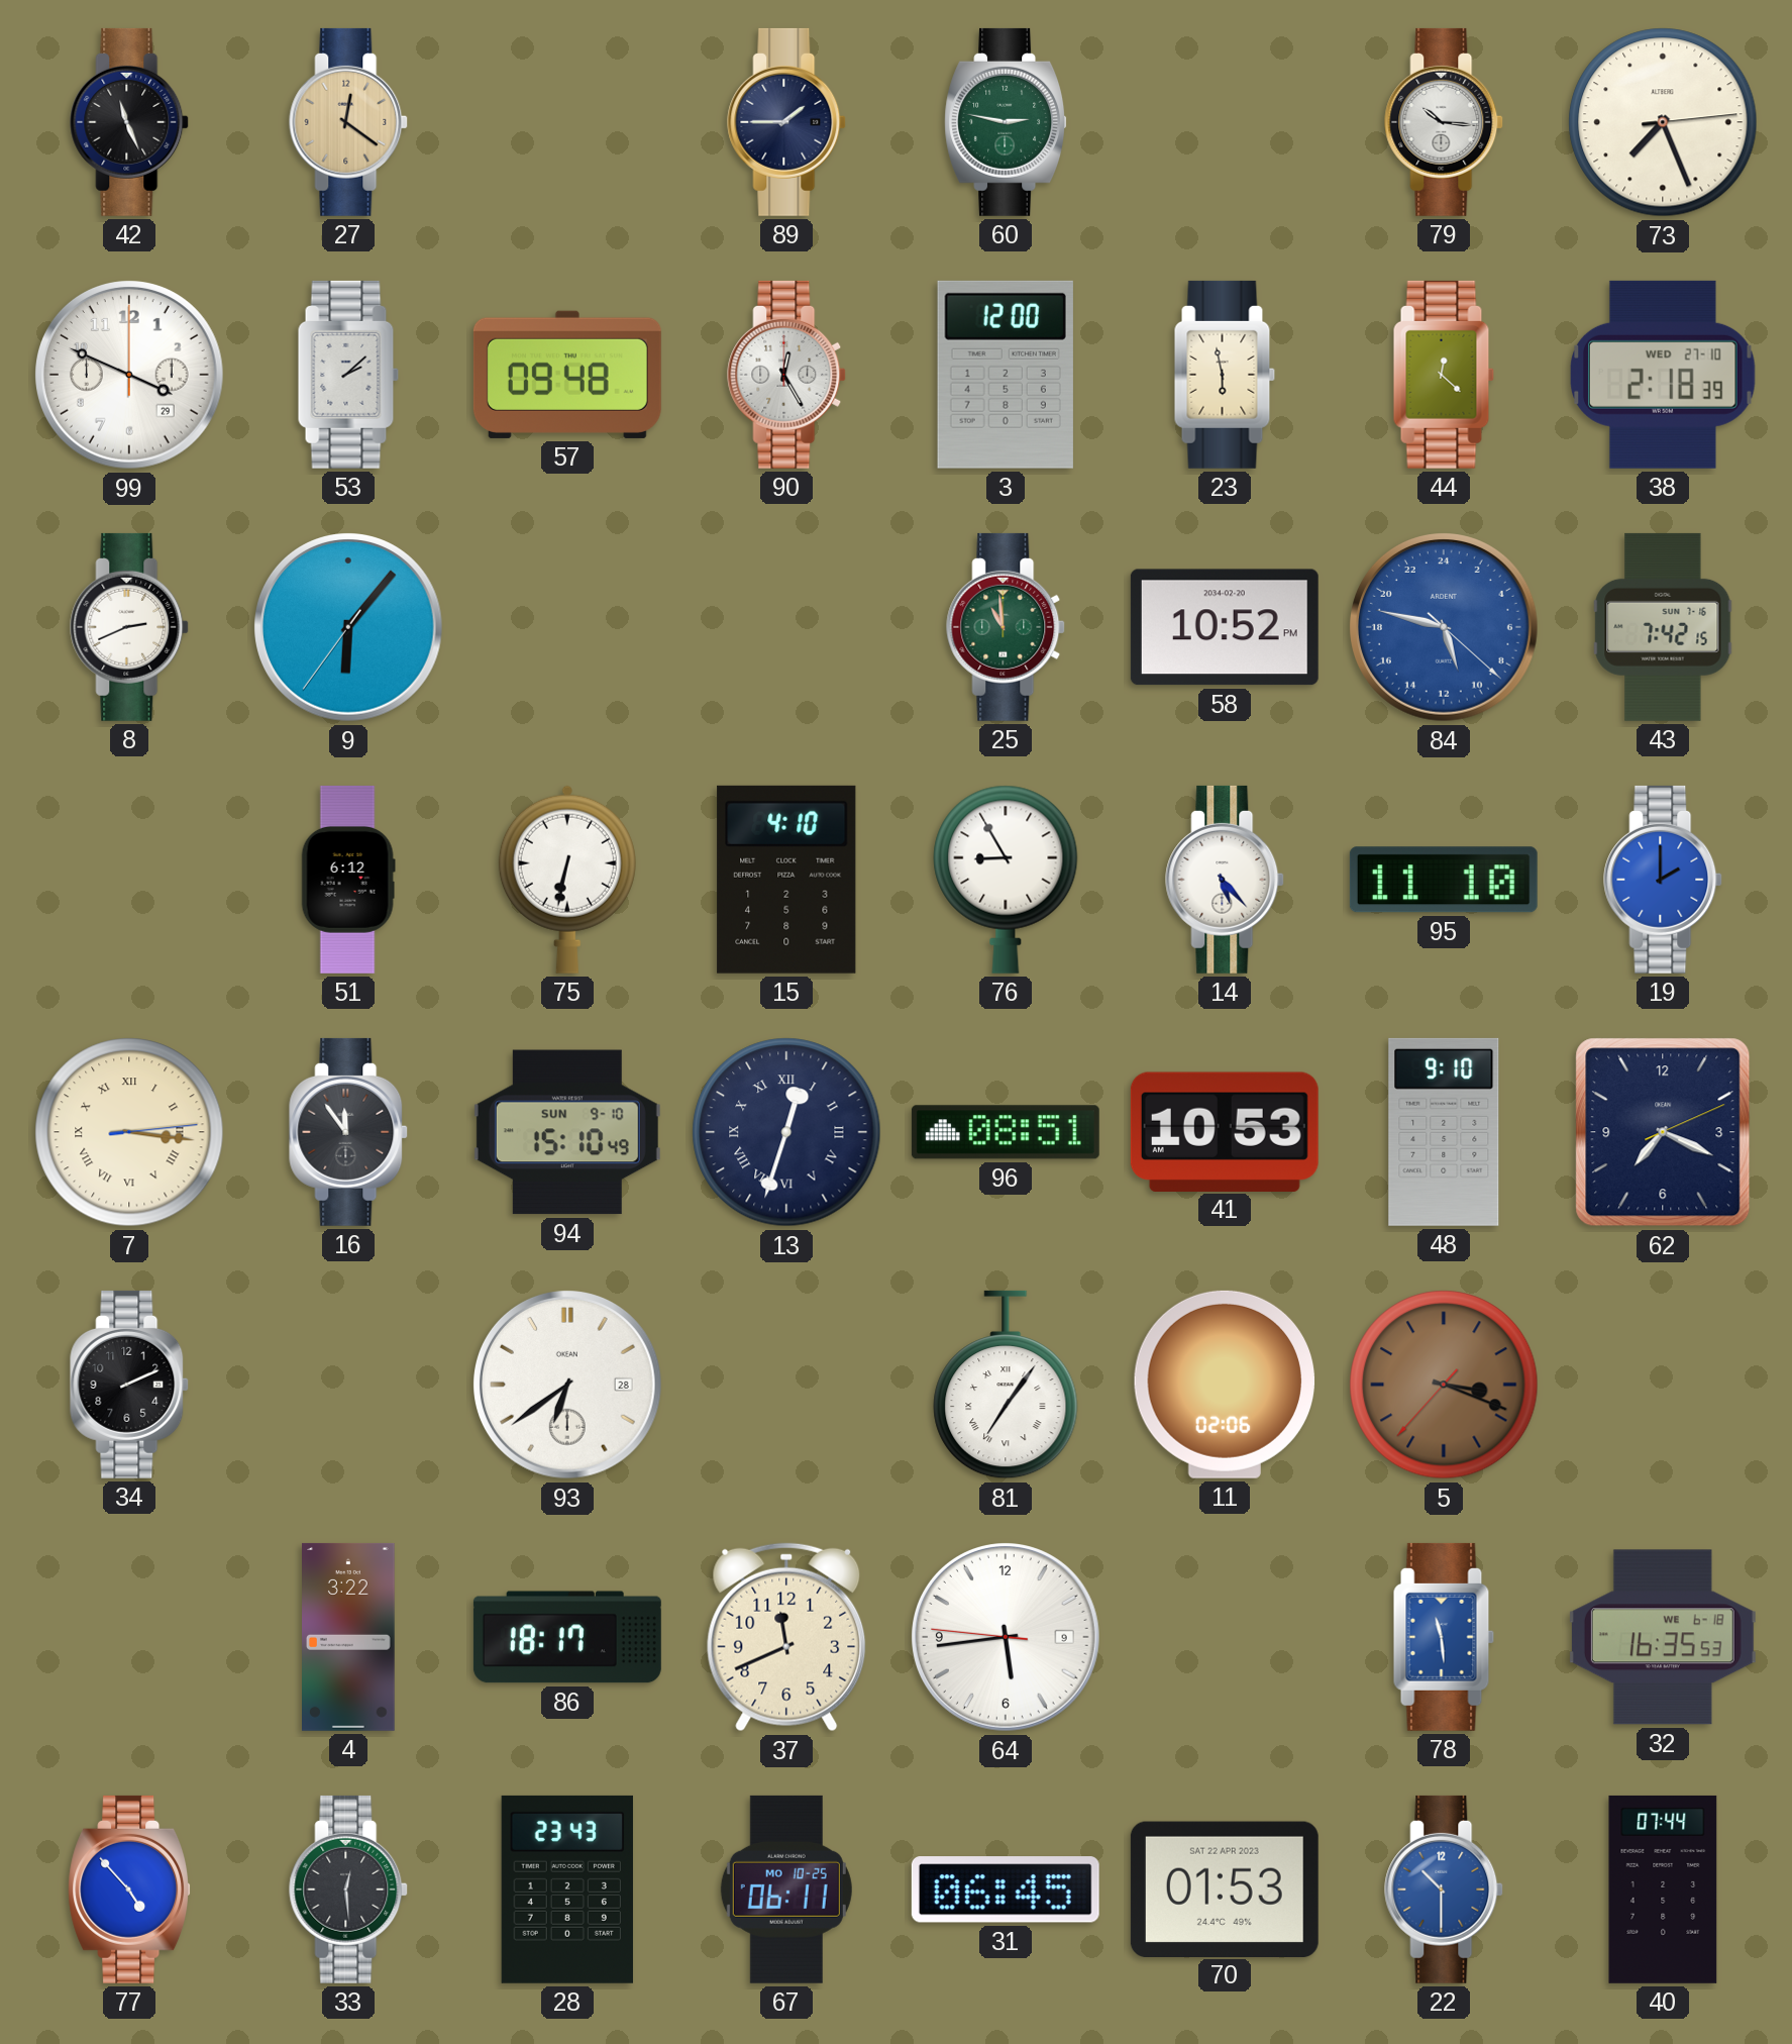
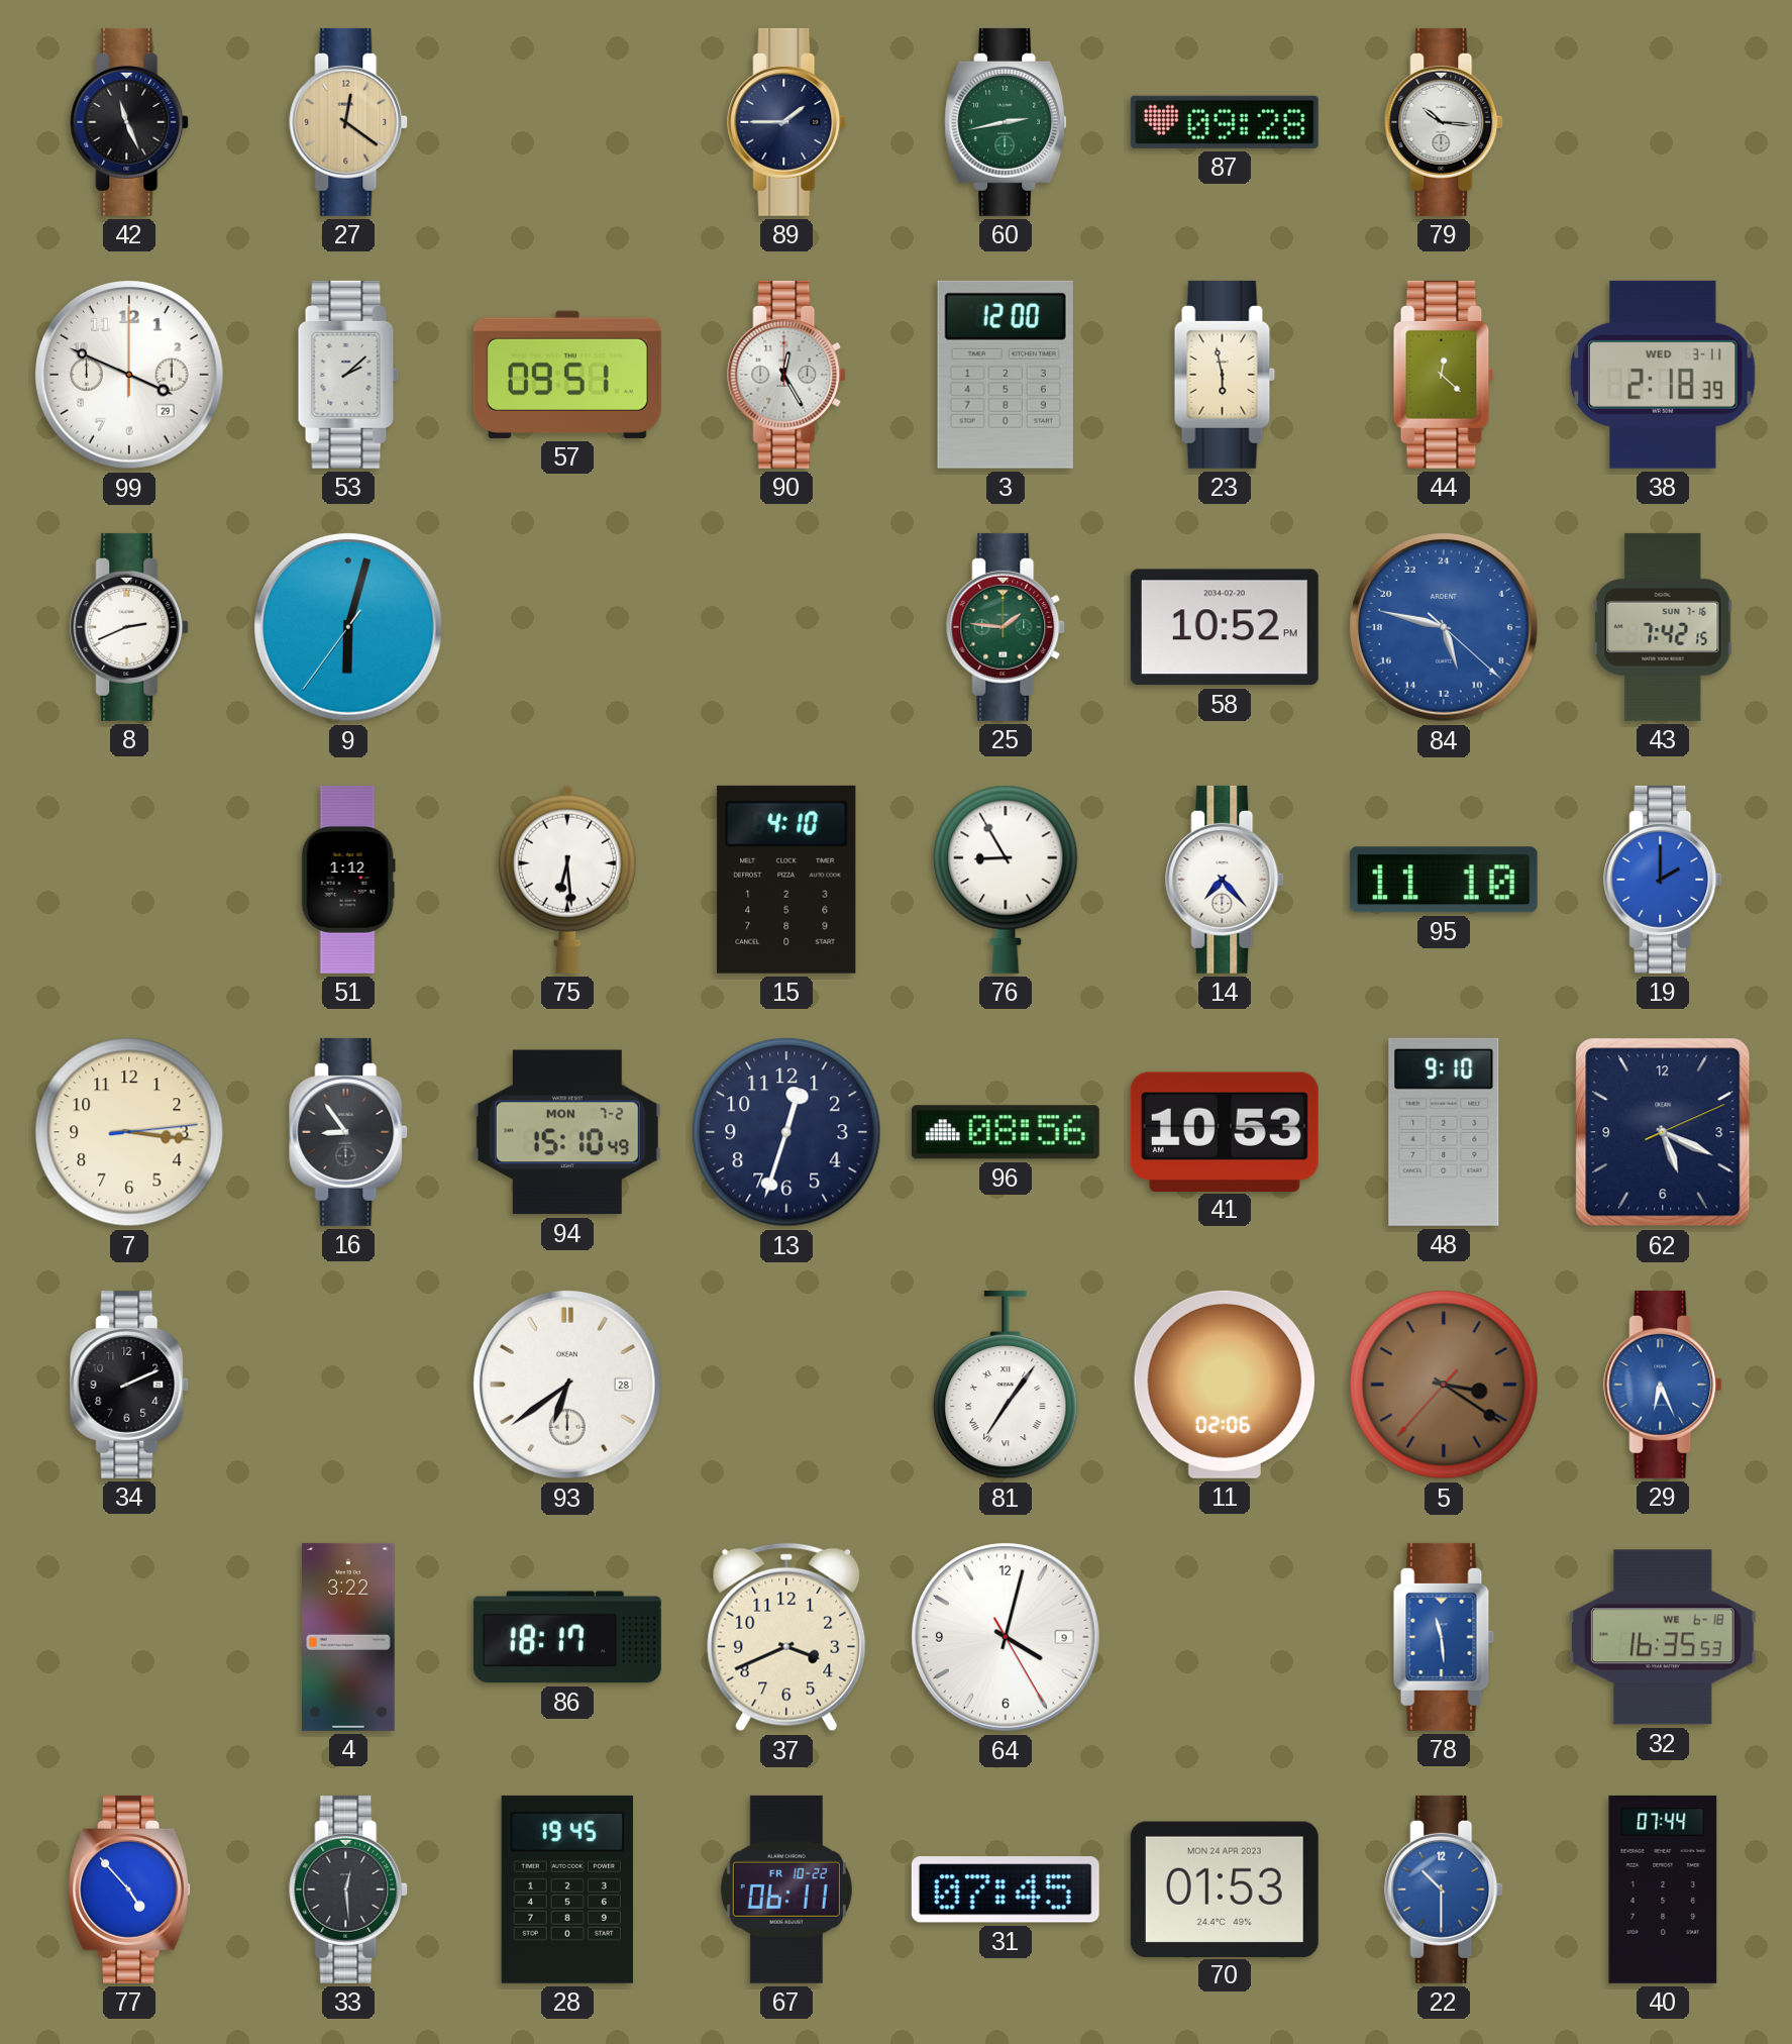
60: 2:47 -> 2:43 (1007, 122)
87: none -> 09:28 (1225, 122)
73: 7:26 -> none (1663, 122)
57: 09:48 -> 09:51 (567, 375)
38 date: WED 27-10 -> WED 3-11 (1664, 375)
9: 6:06 -> 6:02 (349, 628)
25: 10:59 -> 1:46 (1007, 627)
51: 6:12 -> 1:12 (348, 880)
75: 6:32 -> 6:29 (567, 880)
14: 5:23 -> 7:23 (1226, 880)
7 numerals: Roman -> Arabic (129, 1132)
16: 11:54 -> 8:54 (349, 1132)
94 date: SUN 9-10 -> MON 7-2 (567, 1132)
13 numerals: Roman -> Arabic (786, 1132)
96: 08:51 -> 08:56 (1006, 1132)
62: 7:19 -> 5:19 (1663, 1132)
5: 3:18 -> 3:20 (1444, 1385)
29: none -> 6:26 (1664, 1385)
37: 11:41 -> 3:41 (786, 1637)
64: 5:43 -> 4:02 (1007, 1638)
28: 23:43 -> 19:45 (567, 1889)
67 date: MO 10-25 -> FR 10-22 (786, 1889)
31: 06:45 -> 07:45 (1006, 1889)
70 date: SAT 22 APR 2023 -> MON 24 APR 2023 (1225, 1888)
